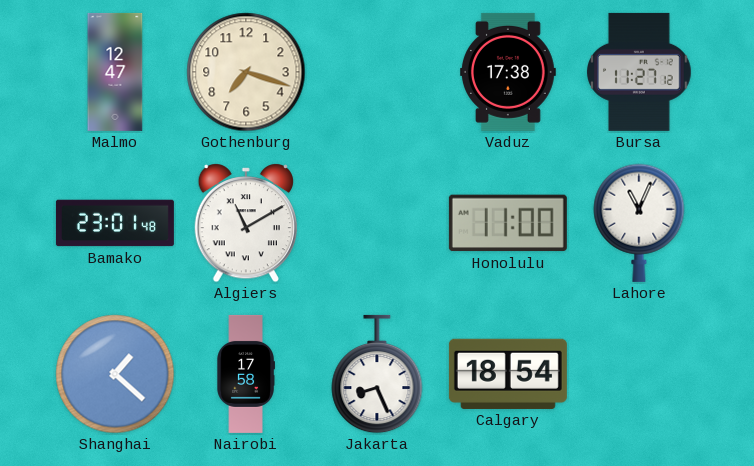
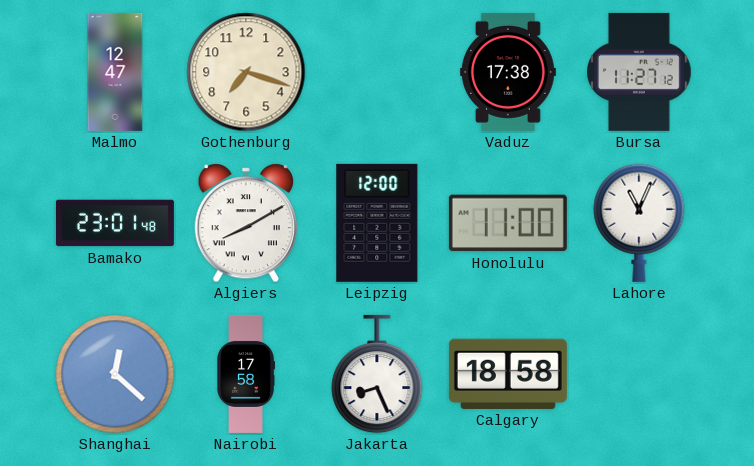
Algiers: 11:10 -> 8:10 (245, 223)
Leipzig: none -> 12:00 (377, 223)
Shanghai: 1:22 -> 12:22 (115, 374)
Calgary: 18:54 -> 18:58 (508, 374)
